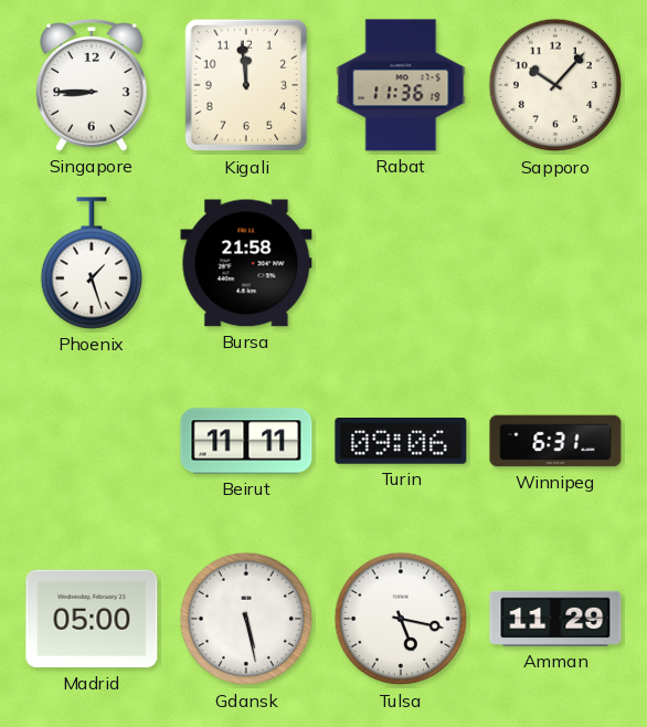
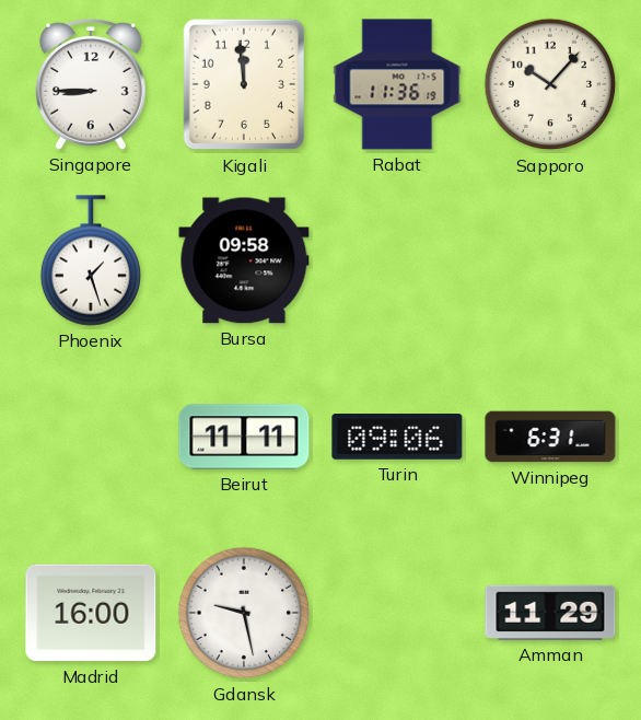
Bursa: 21:58 -> 09:58 (244, 260)
Madrid: 05:00 -> 16:00 (91, 613)
Gdansk: 5:28 -> 9:28 (244, 613)
Tulsa: 5:17 -> none (401, 619)
